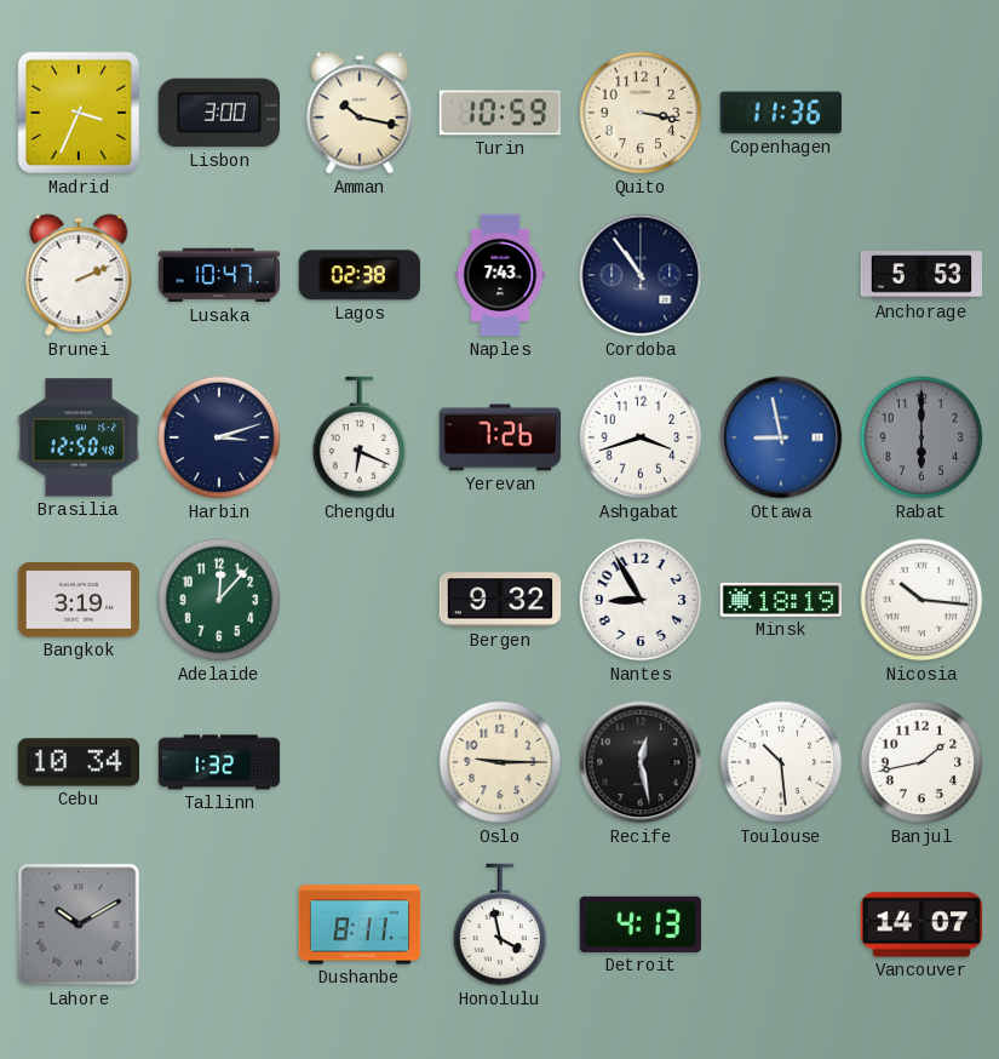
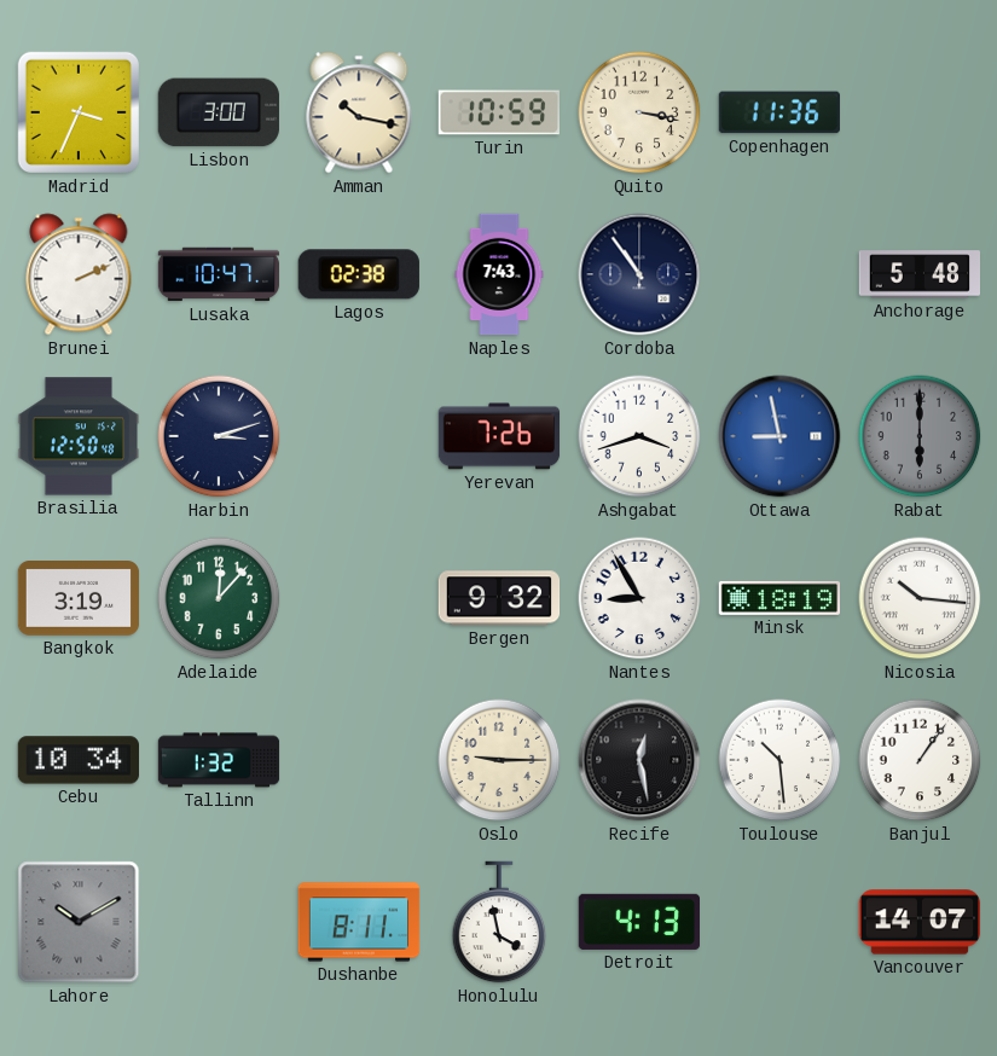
Anchorage: 5:53 -> 5:48 (920, 274)
Chengdu: 6:19 -> none (360, 437)
Banjul: 1:43 -> 1:06 (920, 760)
